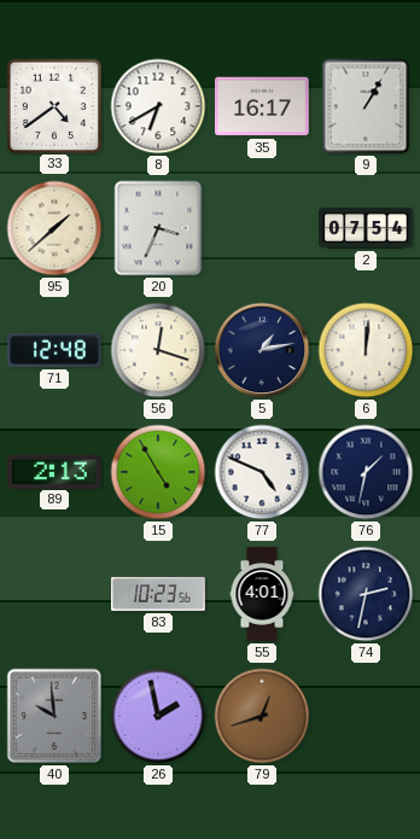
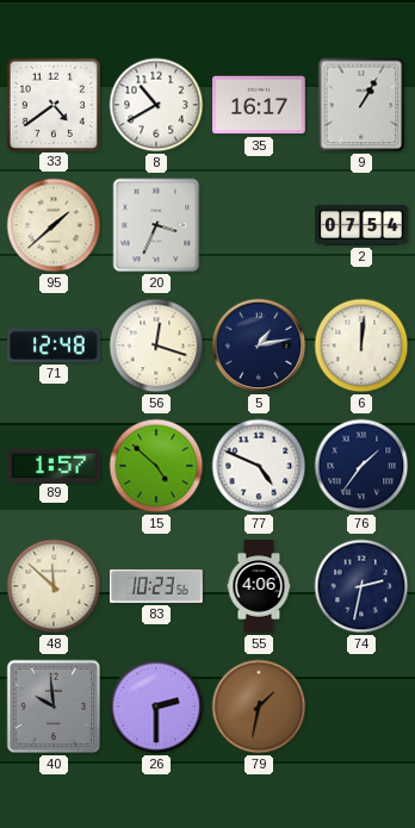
8: 6:40 -> 10:40 (156, 105)
89: 2:13 -> 1:57 (54, 465)
15: 4:55 -> 4:52 (156, 466)
76: 1:32 -> 1:36 (361, 466)
48: none -> 11:52 (54, 586)
55: 4:01 -> 4:06 (259, 586)
26: 1:58 -> 2:30 (156, 706)
79: 12:42 -> 1:32 (259, 706)
